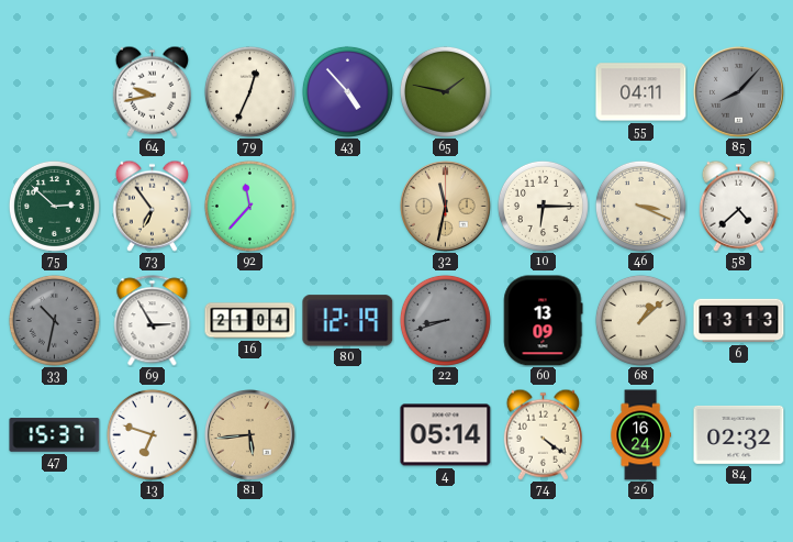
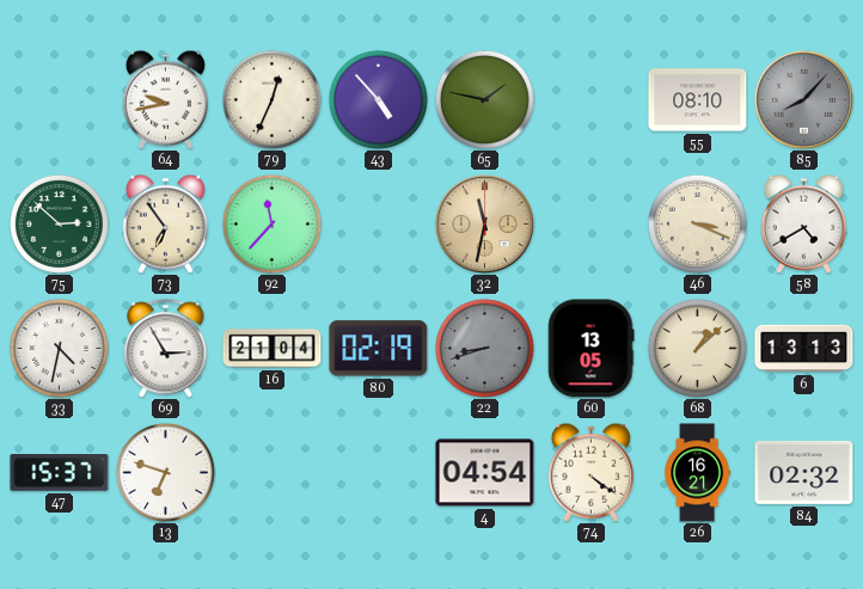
55: 04:11 -> 08:10 (698, 100)
10: 6:15 -> none (543, 206)
58: 4:38 -> 4:40 (803, 223)
33: 10:32 -> 4:32 (59, 348)
33 dial: grey -> white (59, 348)
80: 12:19 -> 02:19 (379, 349)
60: 13:09 -> 13:05 (590, 349)
81: 5:44 -> none (250, 435)
4: 05:14 -> 04:54 (485, 473)
26: 16:24 -> 16:21 (697, 473)
